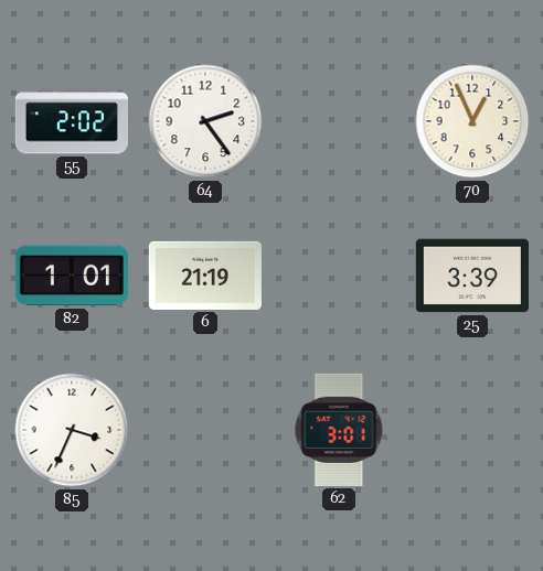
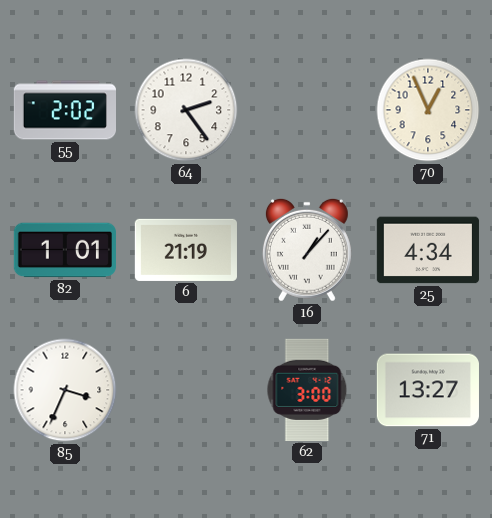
16: none -> 1:07 (307, 250)
25: 3:39 -> 4:34 (428, 250)
62: 3:01 -> 3:00 (307, 390)
71: none -> 13:27 (428, 390)
